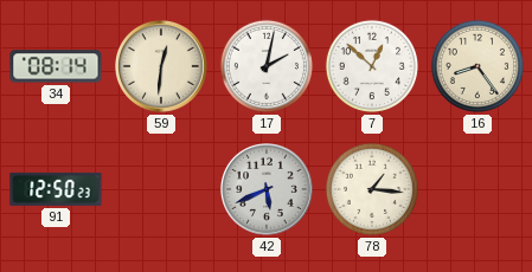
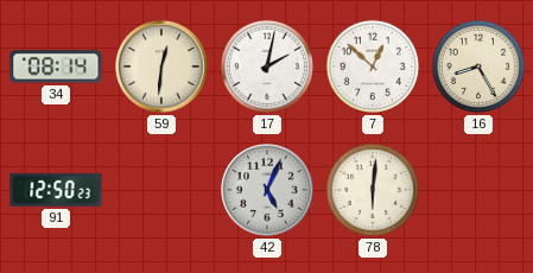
16: 8:24 -> 8:25 (478, 66)
42: 5:41 -> 5:04 (268, 191)
78: 1:16 -> 6:01 (373, 190)
